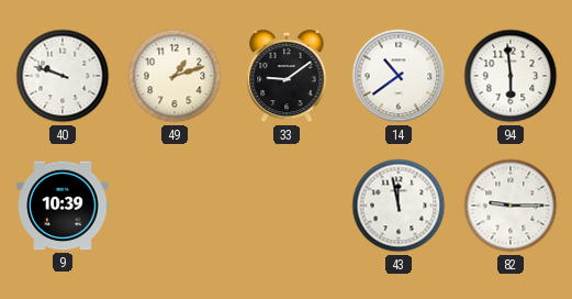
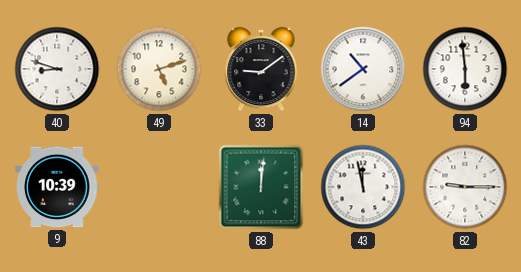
40: 9:48 -> 8:48 (57, 69)
49: 1:12 -> 5:12 (159, 69)
88: none -> 12:01 (261, 187)
